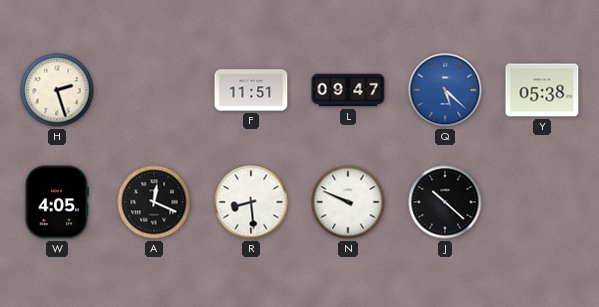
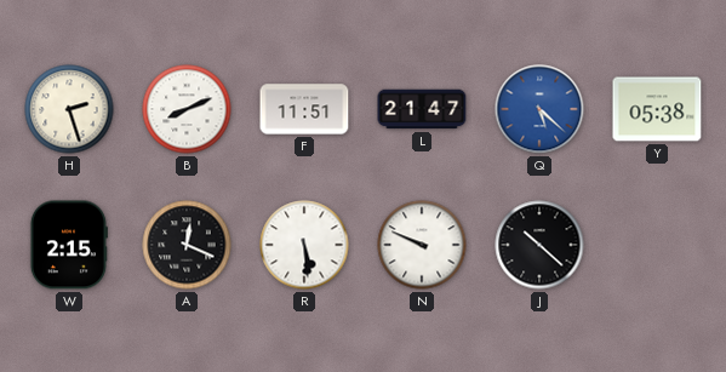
B: none -> 8:11 (187, 109)
L: 09:47 -> 21:47 (422, 109)
W: 4:05 -> 2:15 (68, 245)
R: 8:29 -> 5:29 (304, 245)
